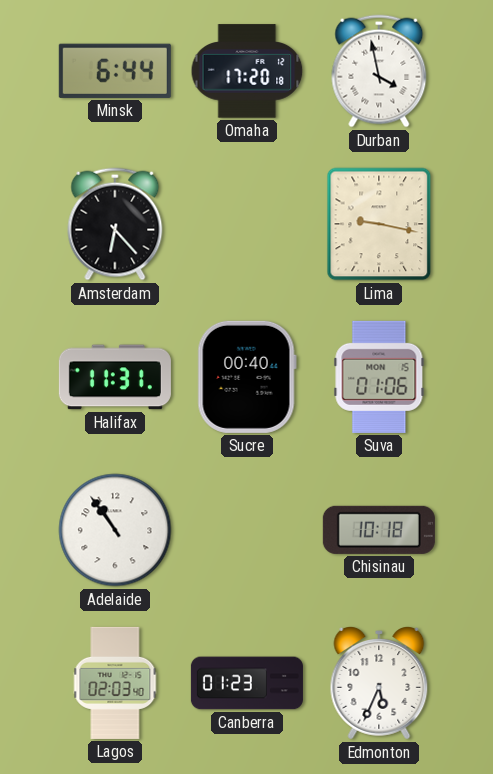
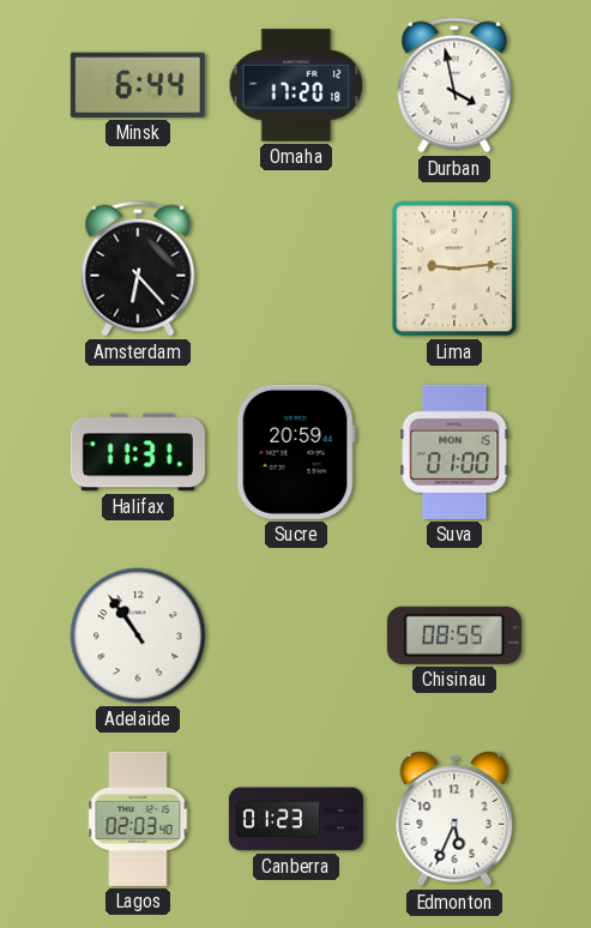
Lima: 9:17 -> 9:14 (454, 269)
Sucre: 00:40 -> 20:59 (296, 452)
Suva: 01:06 -> 01:00 (454, 452)
Chisinau: 10:18 -> 08:55 (454, 635)
